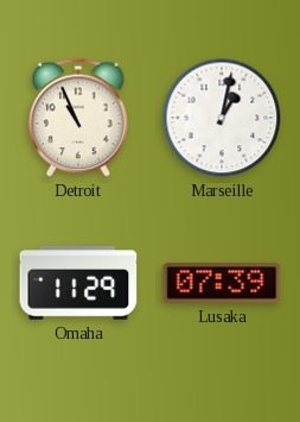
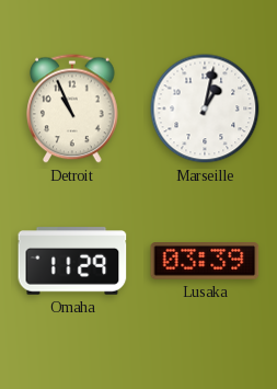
Lusaka: 07:39 -> 03:39 (205, 262)
